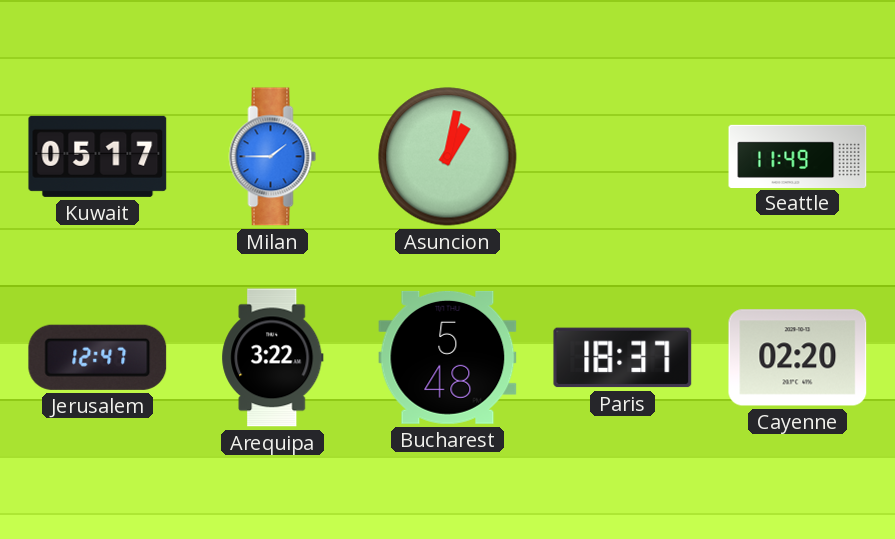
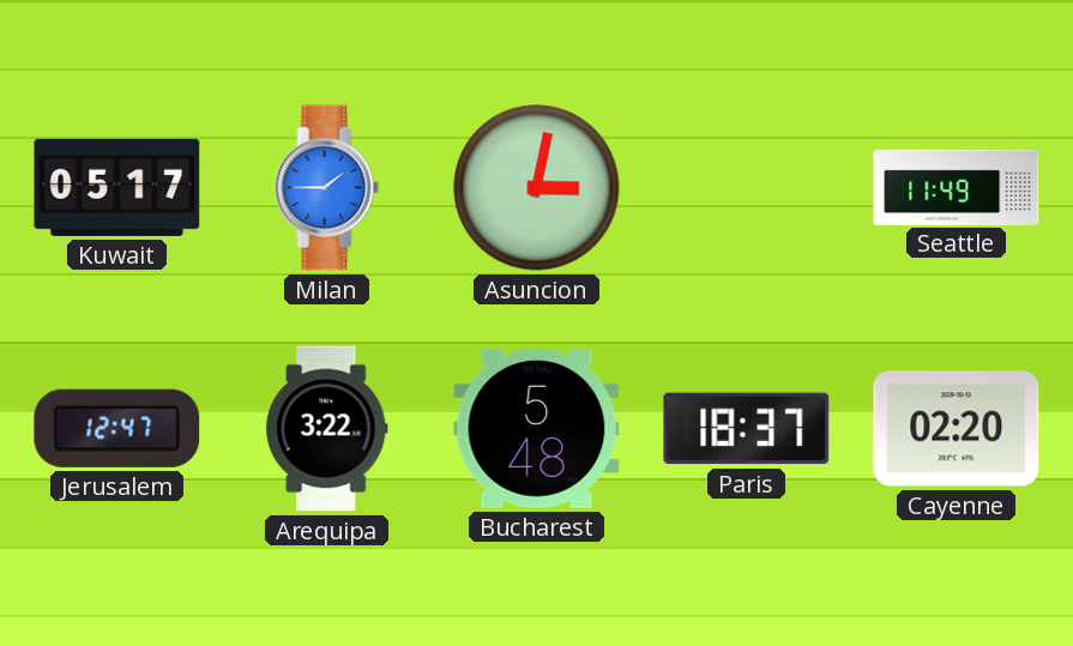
Asuncion: 1:02 -> 3:02 (537, 188)
